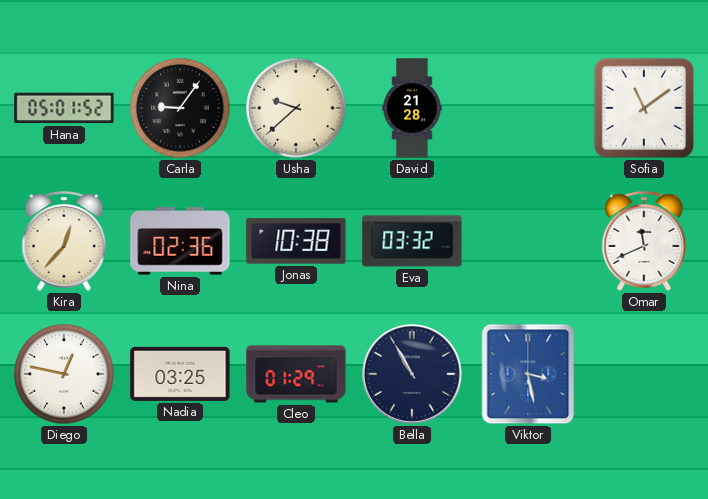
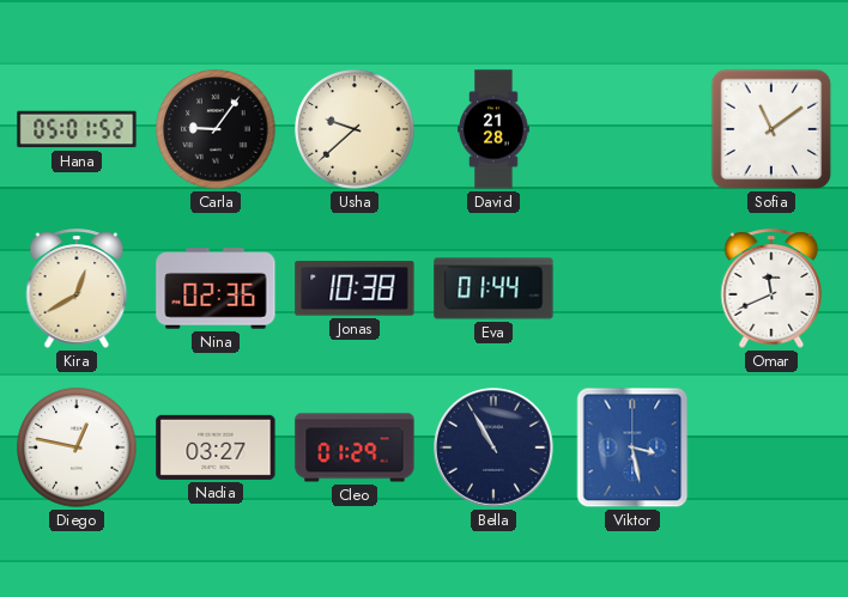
Kira: 12:37 -> 12:40 (77, 288)
Eva: 03:32 -> 01:44 (493, 288)
Nadia: 03:25 -> 03:27 (216, 447)
